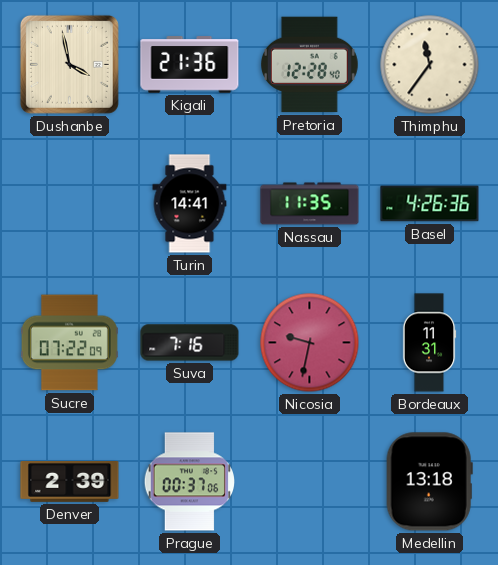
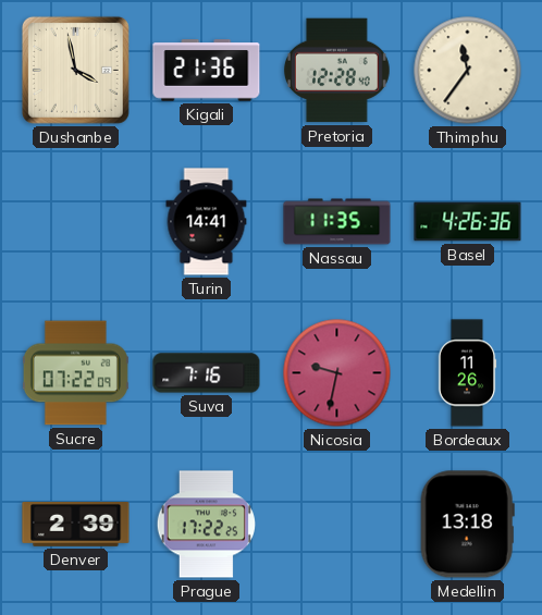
Bordeaux: 11:31 -> 11:26 (467, 373)
Prague: 00:37 -> 17:22 (206, 525)
